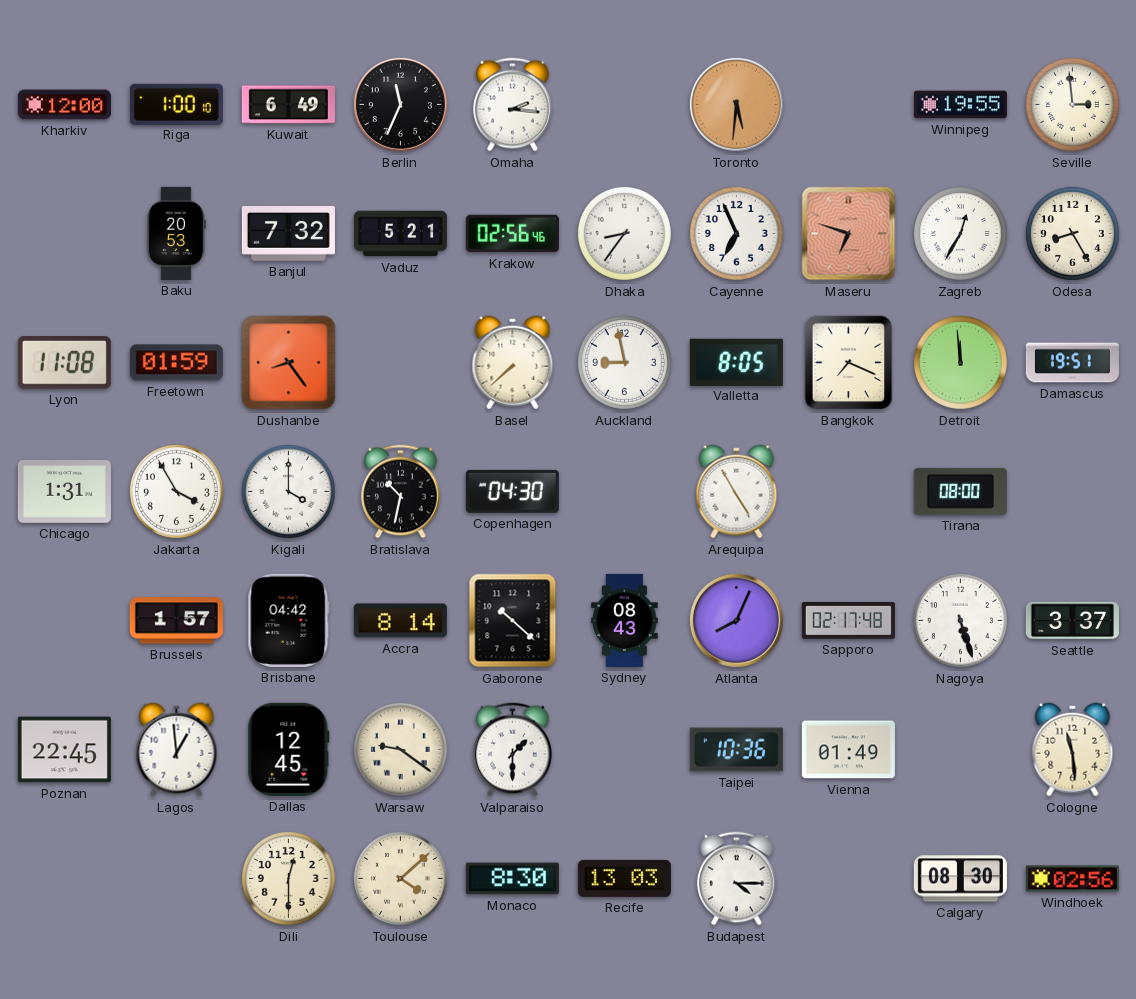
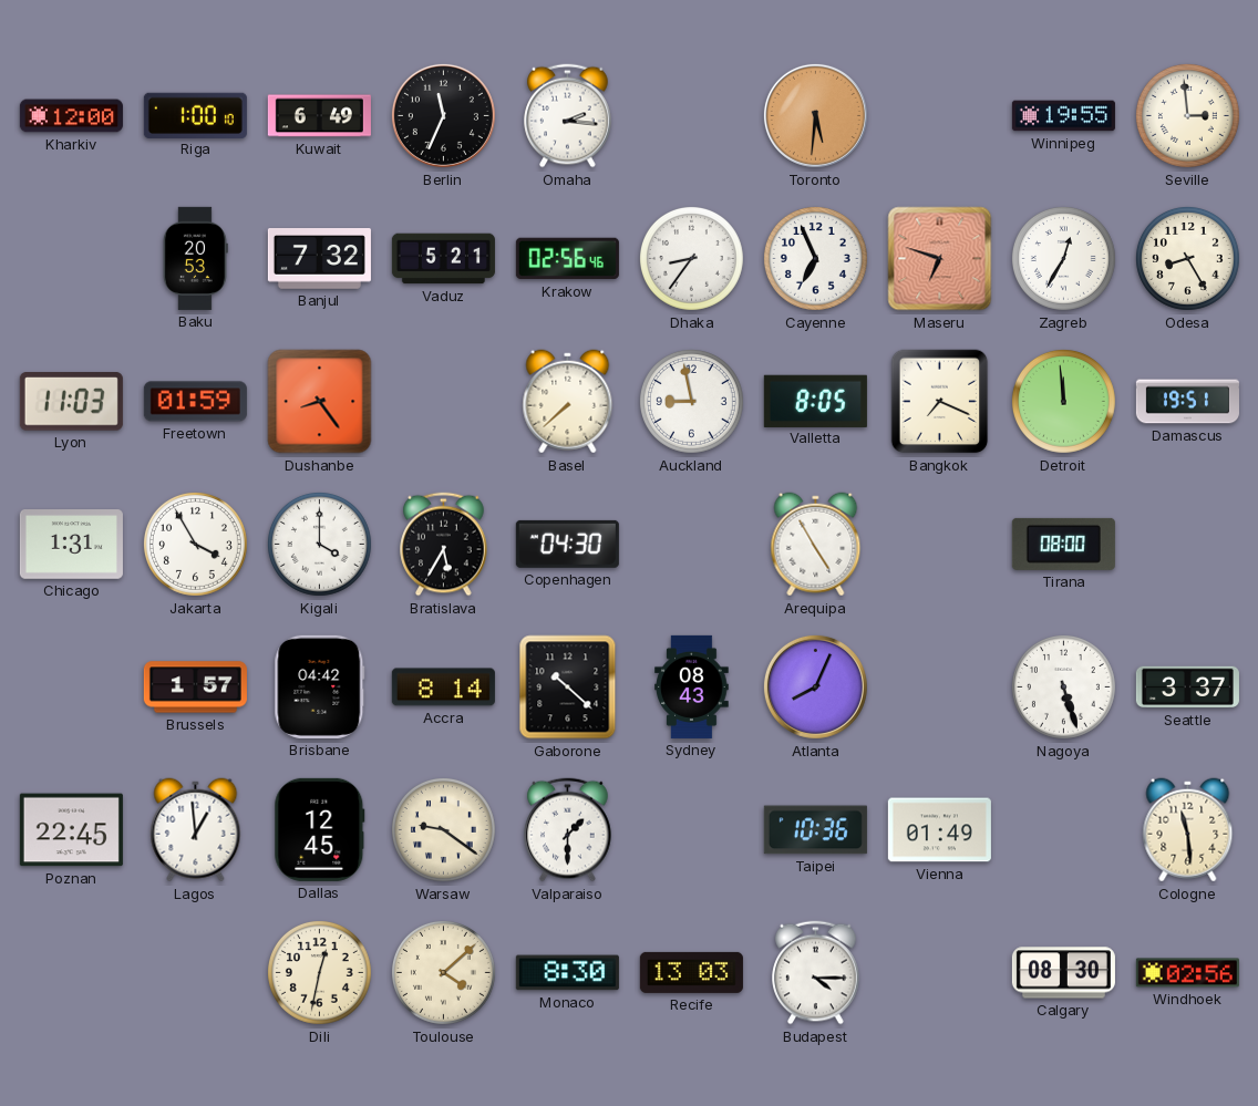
Lyon: 11:08 -> 11:03 (71, 402)
Bratislava: 10:32 -> 5:35 (444, 545)
Sapporo: 02:17 -> none (848, 621)
Dili: 12:30 -> 12:32 (319, 972)
